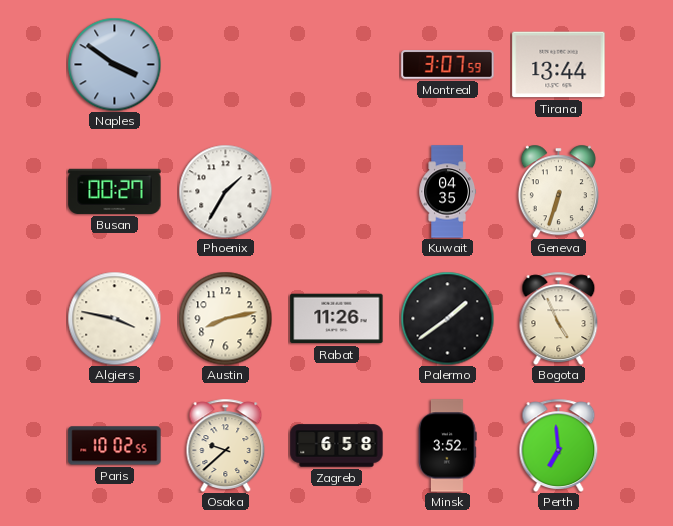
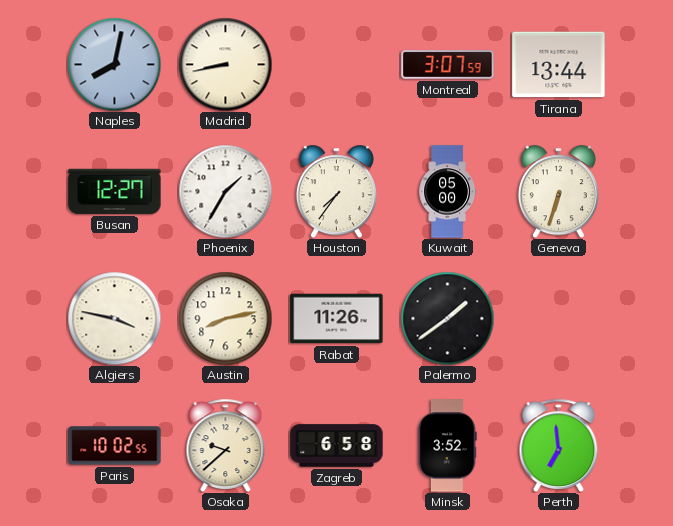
Naples: 3:51 -> 8:02 (114, 64)
Madrid: none -> 8:43 (225, 64)
Busan: 00:27 -> 12:27 (115, 191)
Houston: none -> 7:36 (336, 191)
Kuwait: 04:35 -> 05:00 (447, 192)
Bogota: 4:56 -> none (559, 318)
